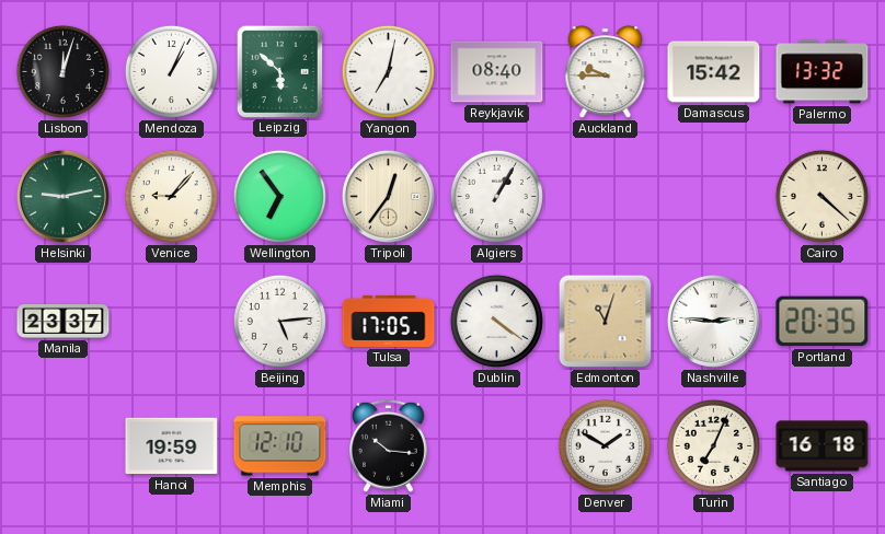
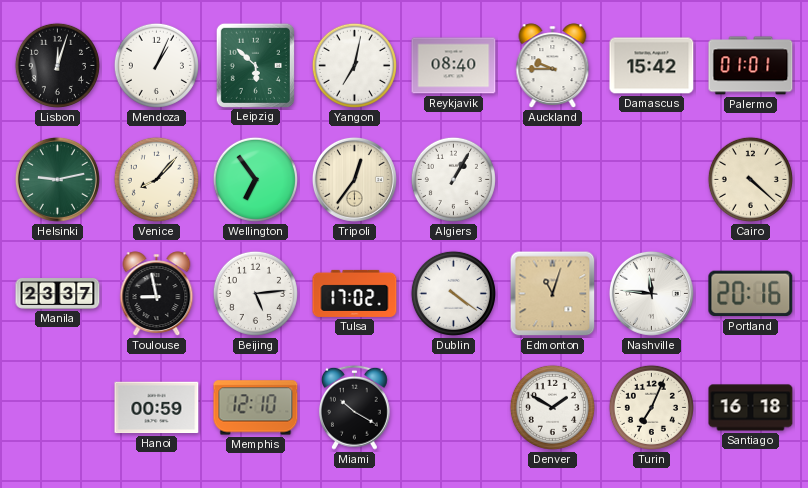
Palermo: 13:32 -> 01:01 (751, 66)
Venice: 9:07 -> 8:07 (156, 179)
Toulouse: none -> 8:58 (157, 294)
Tulsa: 17:05 -> 17:02 (355, 293)
Nashville: 2:46 -> 11:46 (651, 293)
Portland: 20:35 -> 20:16 (751, 294)
Hanoi: 19:59 -> 00:59 (157, 408)
Miami: 10:16 -> 10:20 (354, 407)
